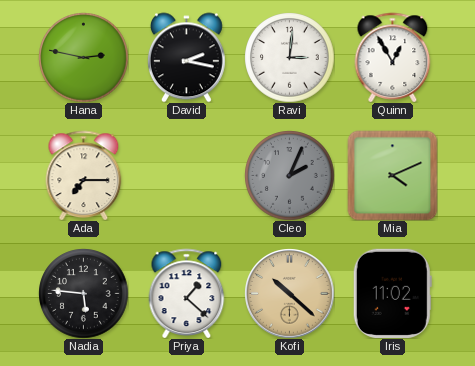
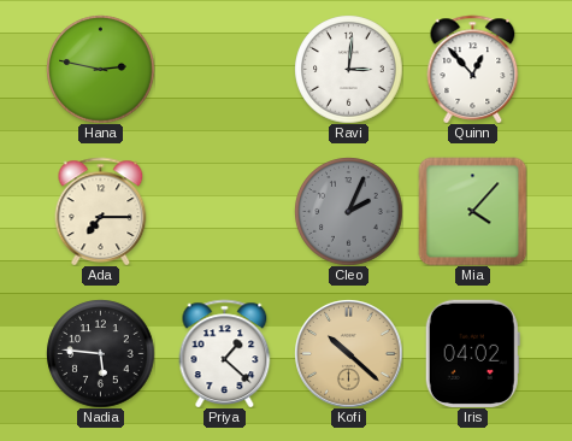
David: 2:17 -> none (186, 57)
Quinn: 12:55 -> 12:53 (473, 69)
Mia: 4:11 -> 4:07 (472, 211)
Iris: 11:02 -> 04:02 (472, 353)
